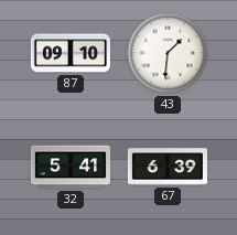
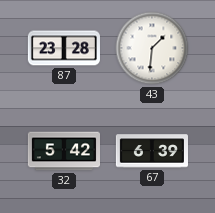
87: 09:10 -> 23:28 (64, 48)
32: 5:41 -> 5:42 (63, 151)
